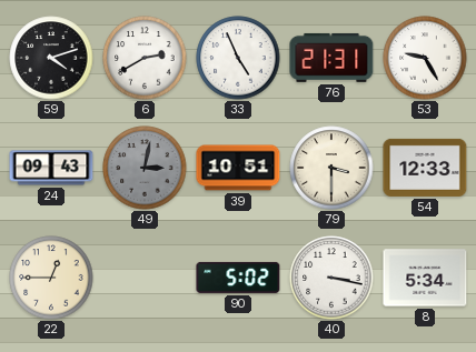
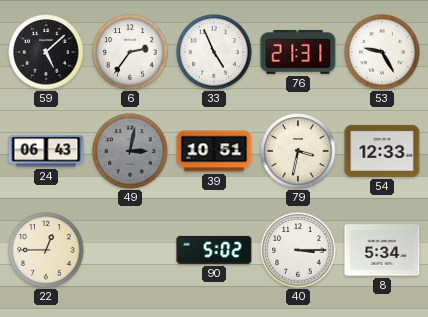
59: 4:12 -> 5:08 (46, 52)
6: 2:40 -> 2:36 (130, 52)
24: 09:43 -> 06:43 (46, 151)
79: 3:30 -> 3:32 (298, 151)
40: 3:17 -> 3:15 (298, 250)
